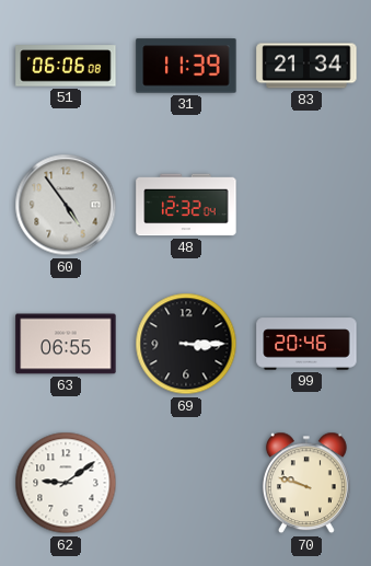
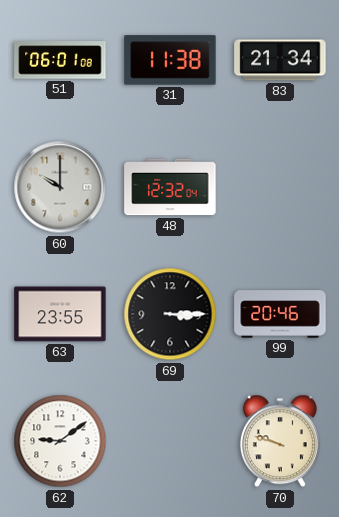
51: 06:06 -> 06:01 (60, 60)
31: 11:39 -> 11:38 (170, 60)
60: 4:54 -> 10:00 (60, 187)
63: 06:55 -> 23:55 (60, 314)
